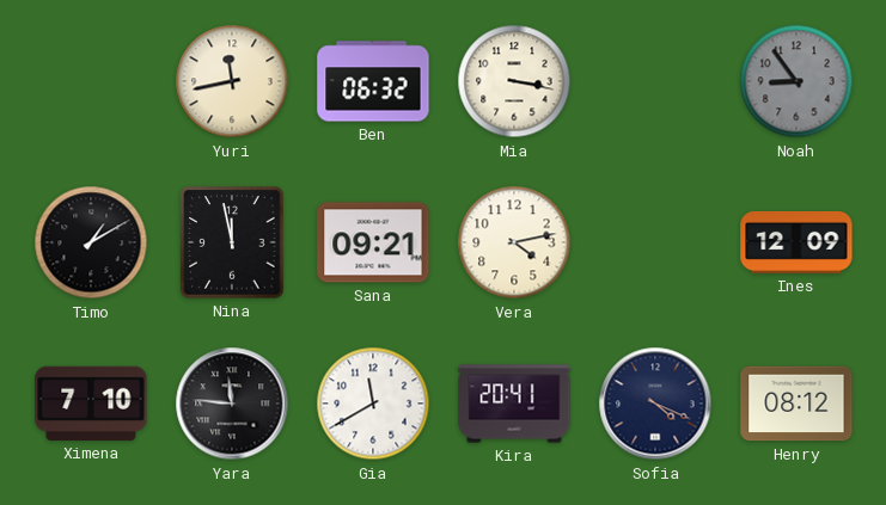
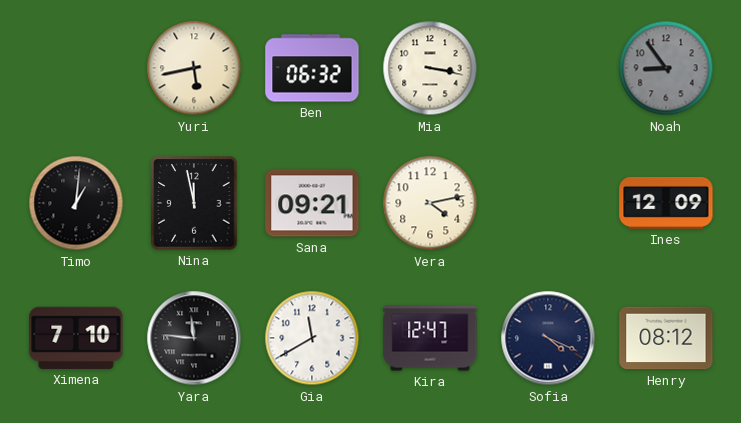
Yuri: 11:43 -> 5:43 (194, 68)
Timo: 1:10 -> 1:01 (76, 203)
Kira: 20:41 -> 12:47 (430, 338)
